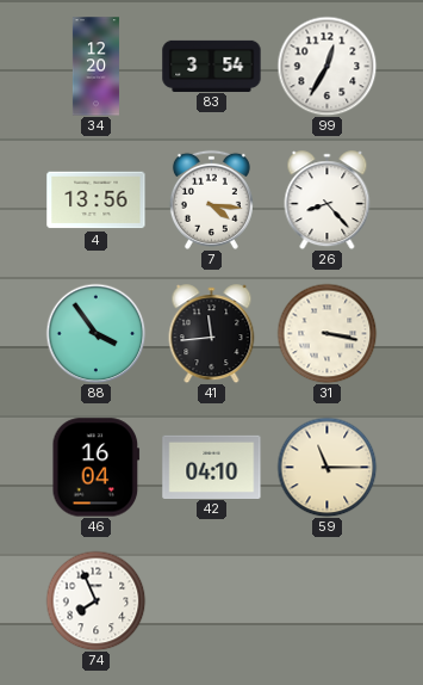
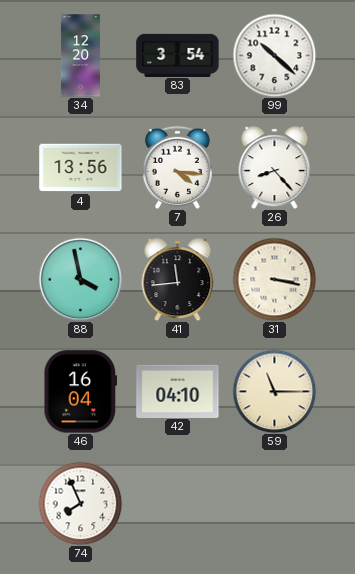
99: 12:35 -> 10:22 (274, 55)
88: 3:54 -> 3:58 (80, 279)
